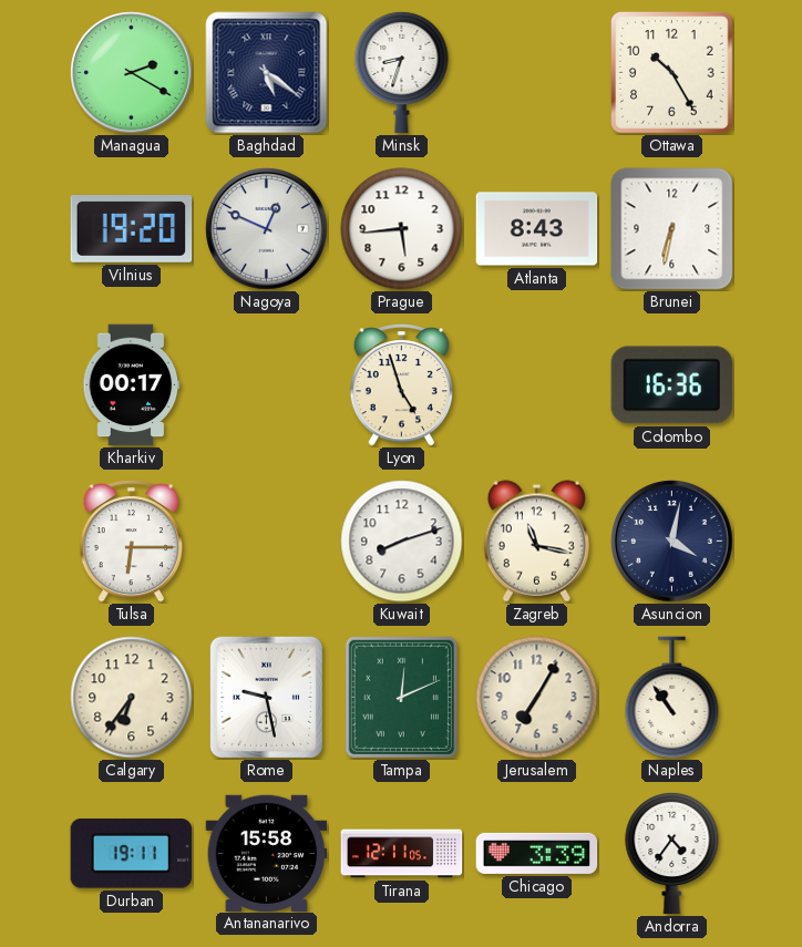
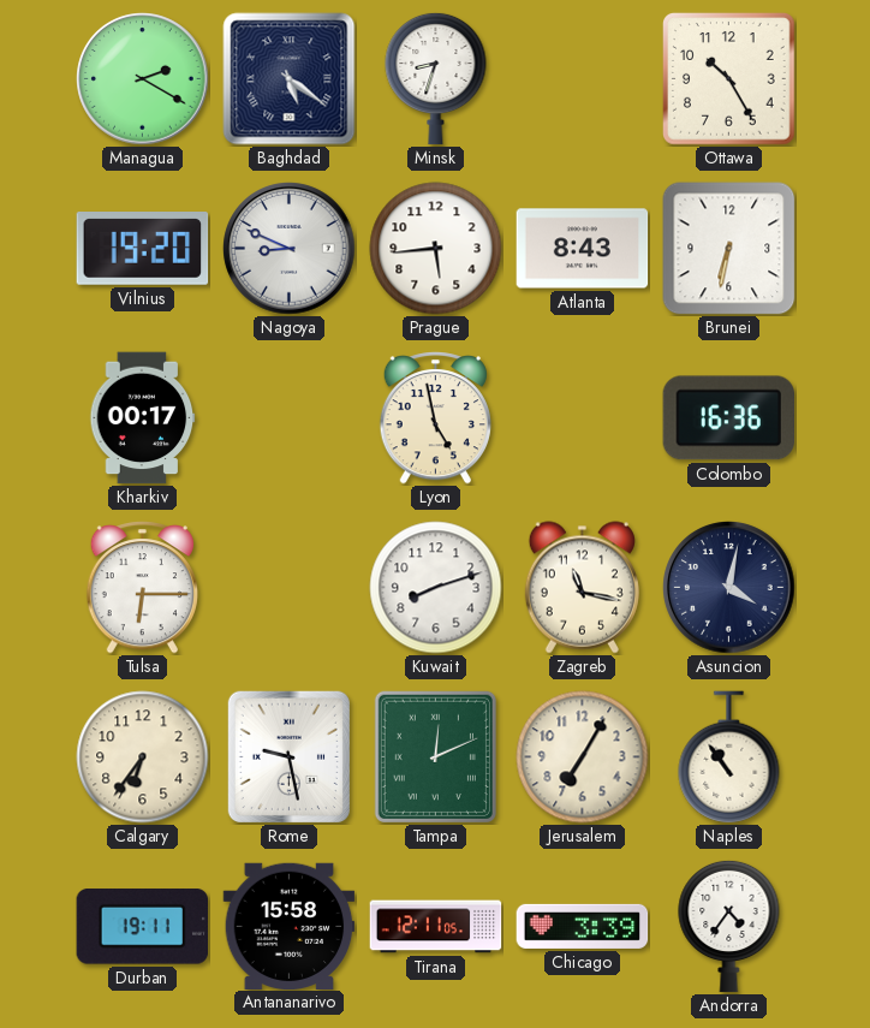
Nagoya: 12:49 -> 8:49 (290, 249)
Lyon: 4:57 -> 4:58 (435, 418)
